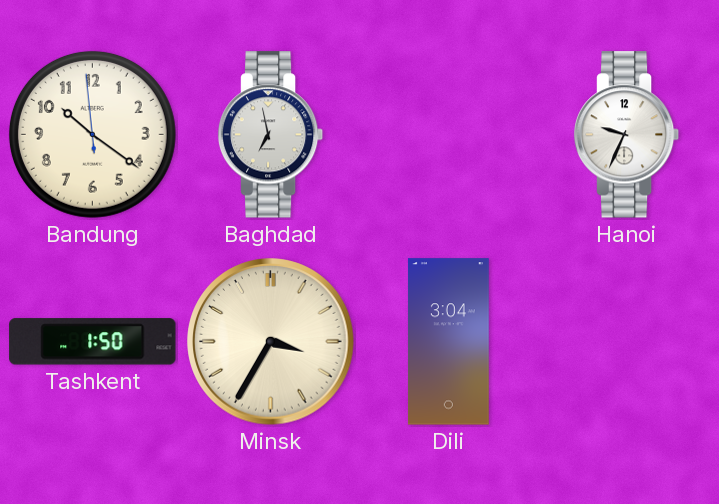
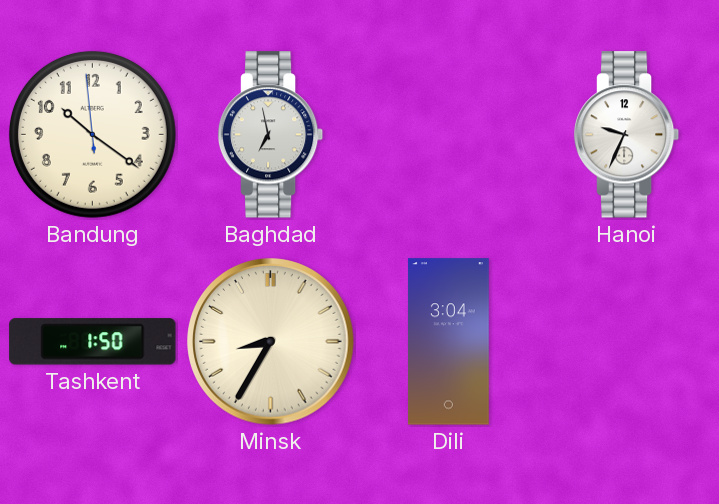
Minsk: 3:35 -> 8:35 (271, 342)
